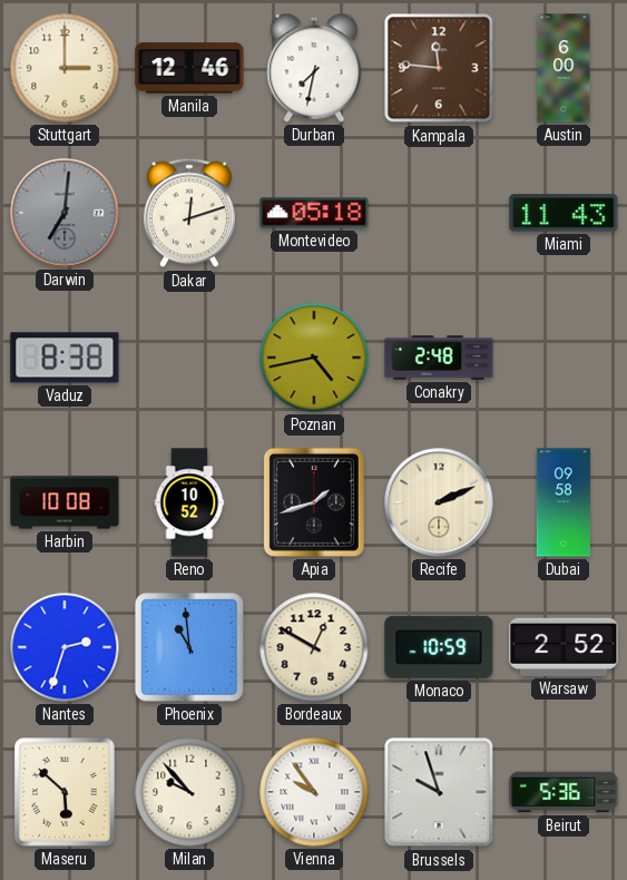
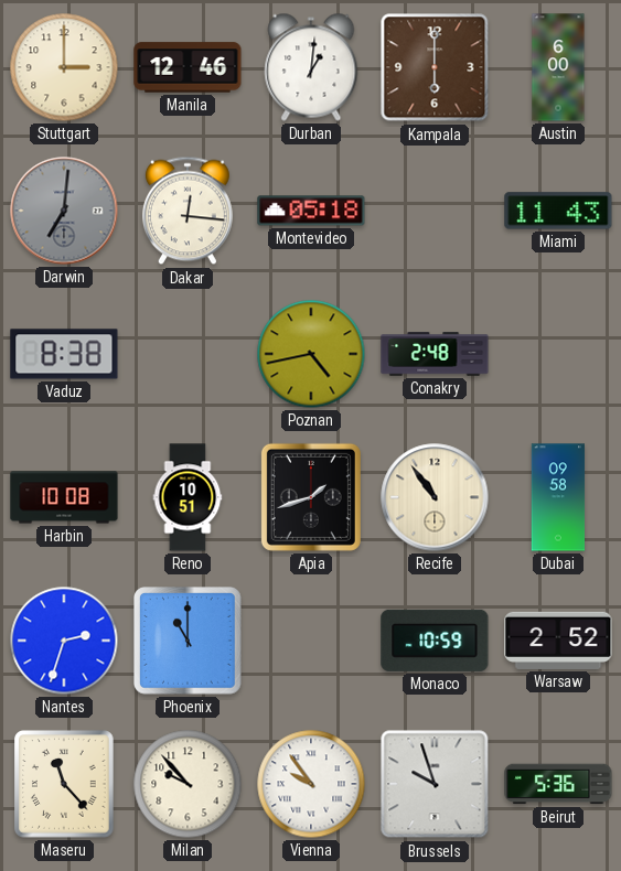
Durban: 7:32 -> 1:01 (311, 67)
Kampala: 11:46 -> 6:00 (435, 67)
Dakar: 12:12 -> 12:16 (188, 211)
Reno: 10:52 -> 10:51 (188, 497)
Recife: 2:11 -> 10:54 (435, 497)
Phoenix: 10:59 -> 11:00 (189, 642)
Bordeaux: 12:50 -> none (314, 647)
Maseru: 5:52 -> 11:23 (64, 784)
